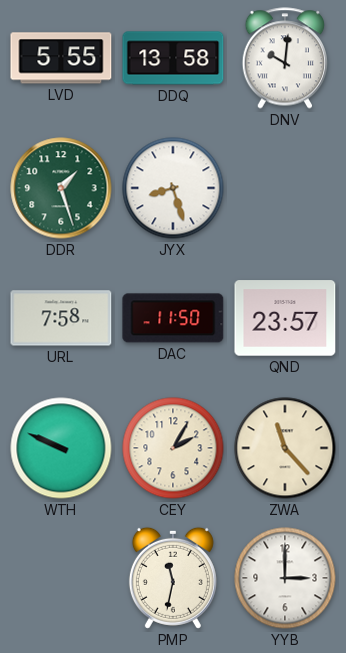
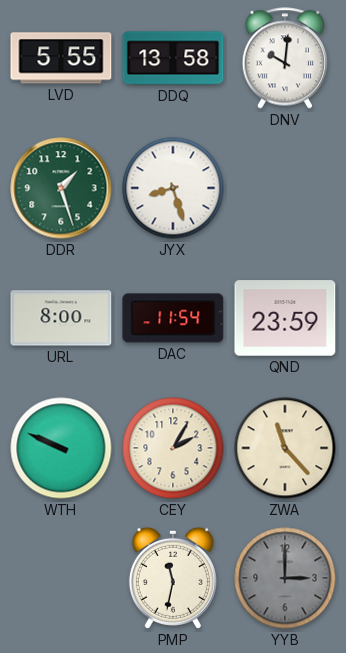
URL: 7:58 -> 8:00 (61, 318)
DAC: 11:50 -> 11:54 (173, 318)
QND: 23:57 -> 23:59 (285, 318)
YYB dial: white -> grey (285, 578)
